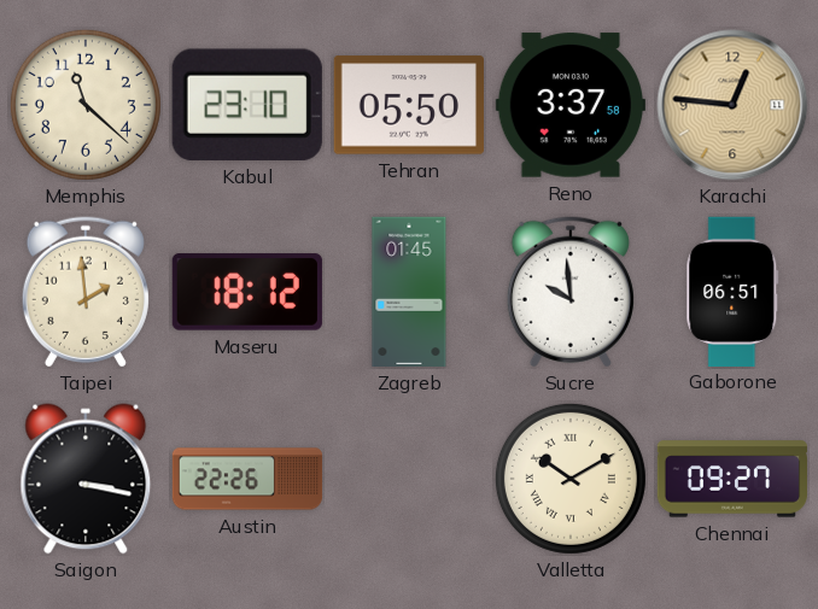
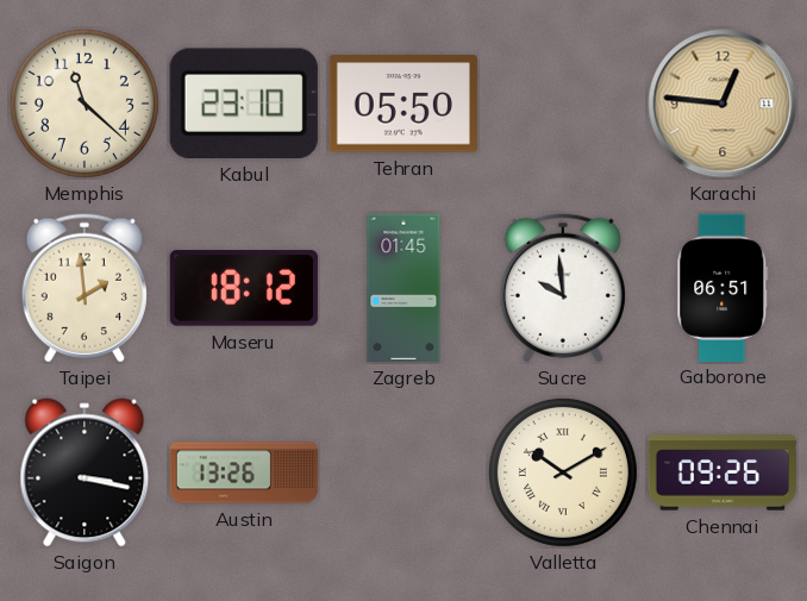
Reno: 3:37 -> none (571, 105)
Austin: 22:26 -> 13:26 (244, 472)
Chennai: 09:27 -> 09:26 (722, 472)
